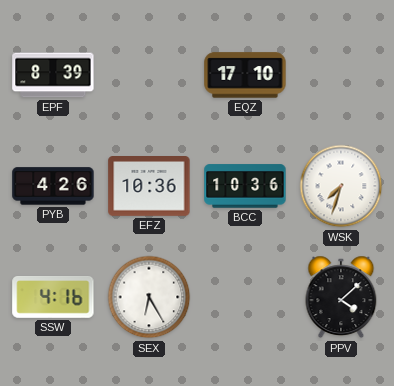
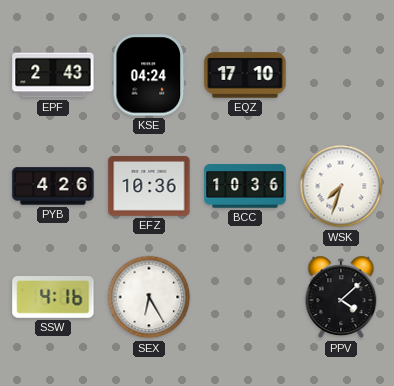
EPF: 8:39 -> 2:43 (53, 75)
KSE: none -> 04:24 (149, 75)
